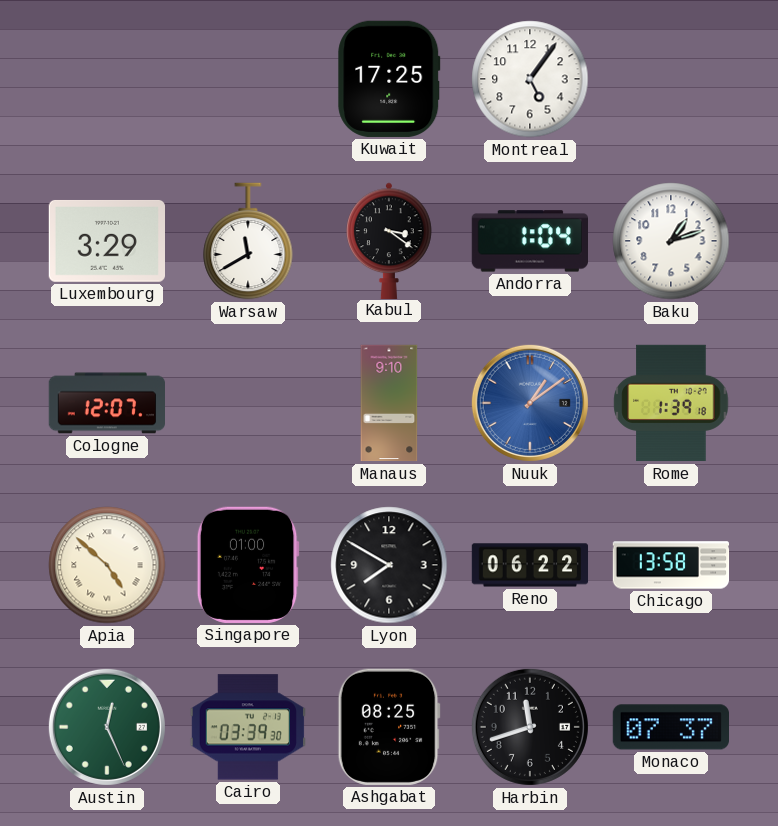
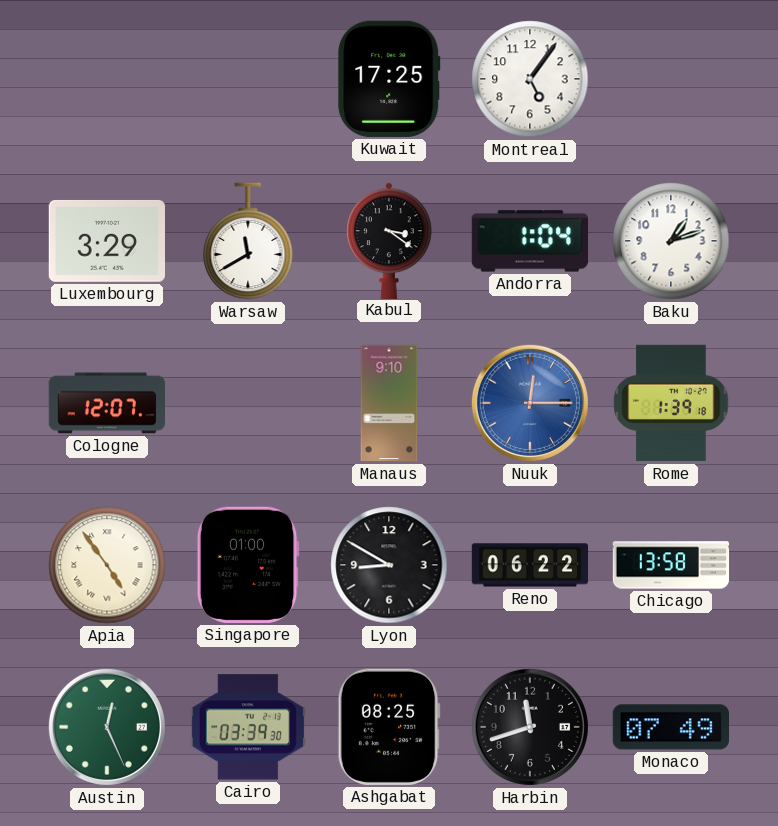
Nuuk: 1:09 -> 12:15 (530, 403)
Apia: 4:52 -> 4:54 (107, 565)
Lyon: 7:50 -> 8:50 (389, 565)
Monaco: 07:37 -> 07:49 (670, 727)
